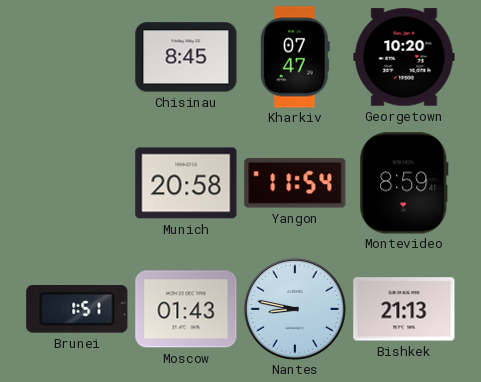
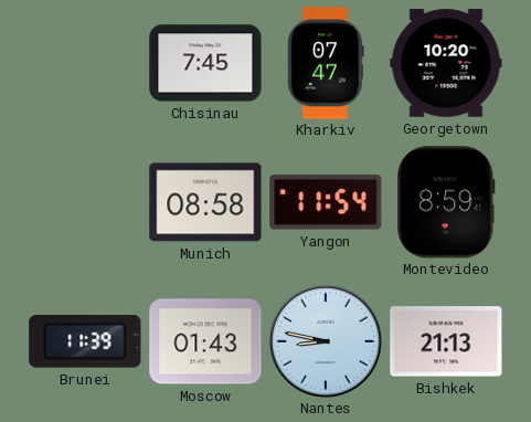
Chisinau: 8:45 -> 7:45 (205, 63)
Munich: 20:58 -> 08:58 (205, 202)
Brunei: 1:51 -> 11:39 (85, 342)
